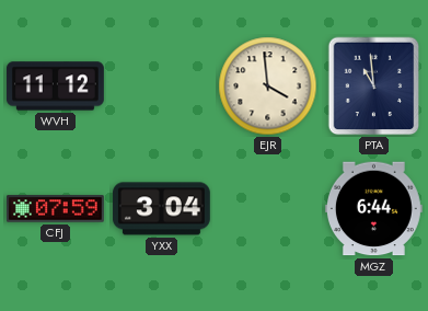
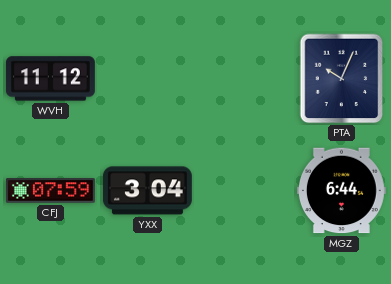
EJR: 3:59 -> none (268, 87)
PTA: 10:59 -> 10:04 (342, 79)
